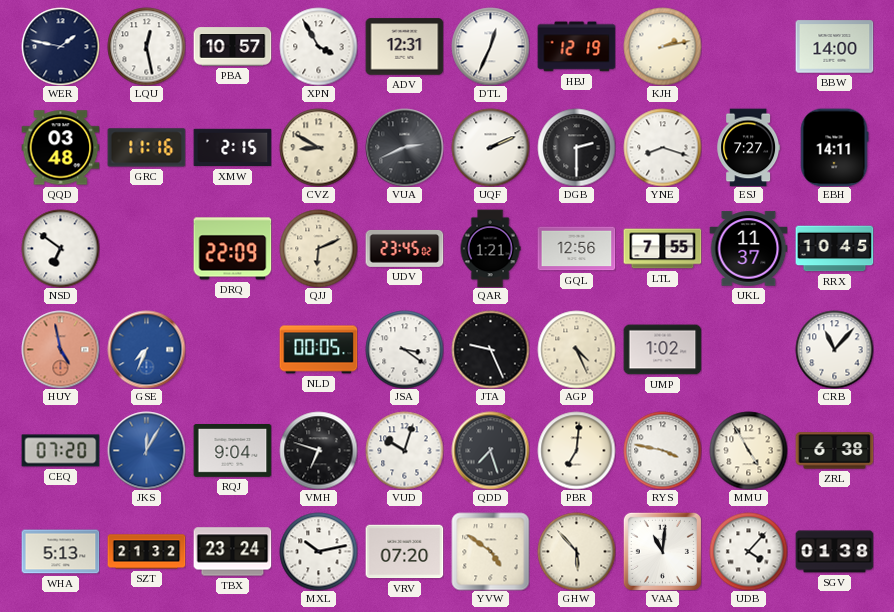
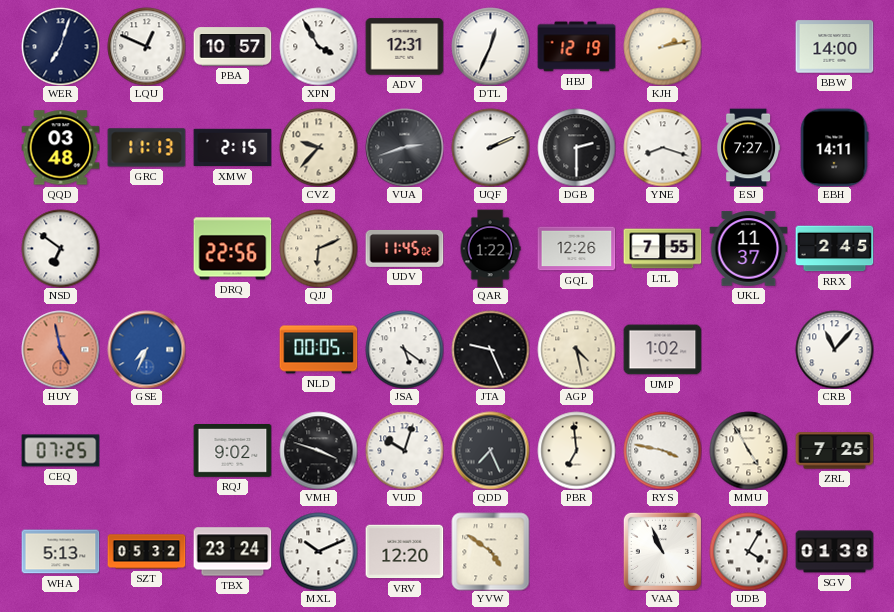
WER: 1:47 -> 7:03 (60, 46)
LQU: 12:28 -> 12:49 (146, 46)
GRC: 11:16 -> 11:13 (146, 148)
CVZ: 8:50 -> 9:37 (318, 147)
VUA: 2:41 -> 2:42 (404, 147)
DRQ: 22:09 -> 22:56 (232, 249)
UDV: 23:45 -> 11:45 (404, 248)
QAR: 1:21 -> 1:22 (490, 248)
GQL: 12:56 -> 12:26 (576, 249)
RRX: 10:45 -> 2:45 (834, 249)
JSA: 3:21 -> 5:21 (404, 349)
AGP: 4:26 -> 4:28 (576, 349)
CEQ: 07:20 -> 07:25 (60, 451)
JKS: 12:05 -> none (146, 450)
RQJ: 9:04 -> 9:02 (232, 451)
VMH: 6:48 -> 3:48 (318, 450)
QDD: 7:27 -> 7:26 (490, 450)
PBR: 7:01 -> 6:59 (576, 450)
ZRL: 6:38 -> 7:25 (834, 451)
SZT: 21:32 -> 05:32 (146, 552)
MXL: 10:13 -> 10:11 (318, 551)
VRV: 07:20 -> 12:20 (404, 552)
GHW: 5:53 -> none (576, 551)
VAA: 11:01 -> 10:56 (662, 551)
UDB: 4:07 -> 4:05 (748, 551)
